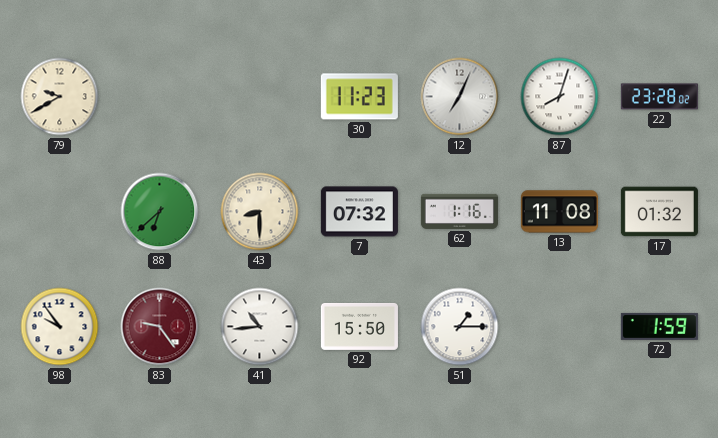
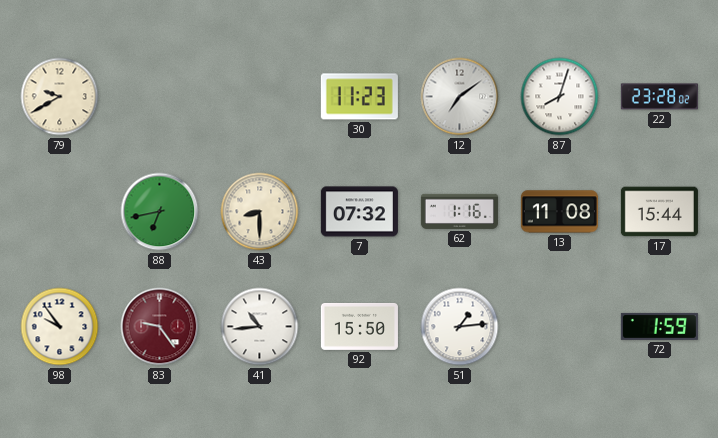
12: 7:04 -> 7:09 (460, 97)
88: 6:38 -> 6:43 (160, 212)
17: 01:32 -> 15:44 (659, 212)
51: 1:15 -> 1:14 (460, 327)
